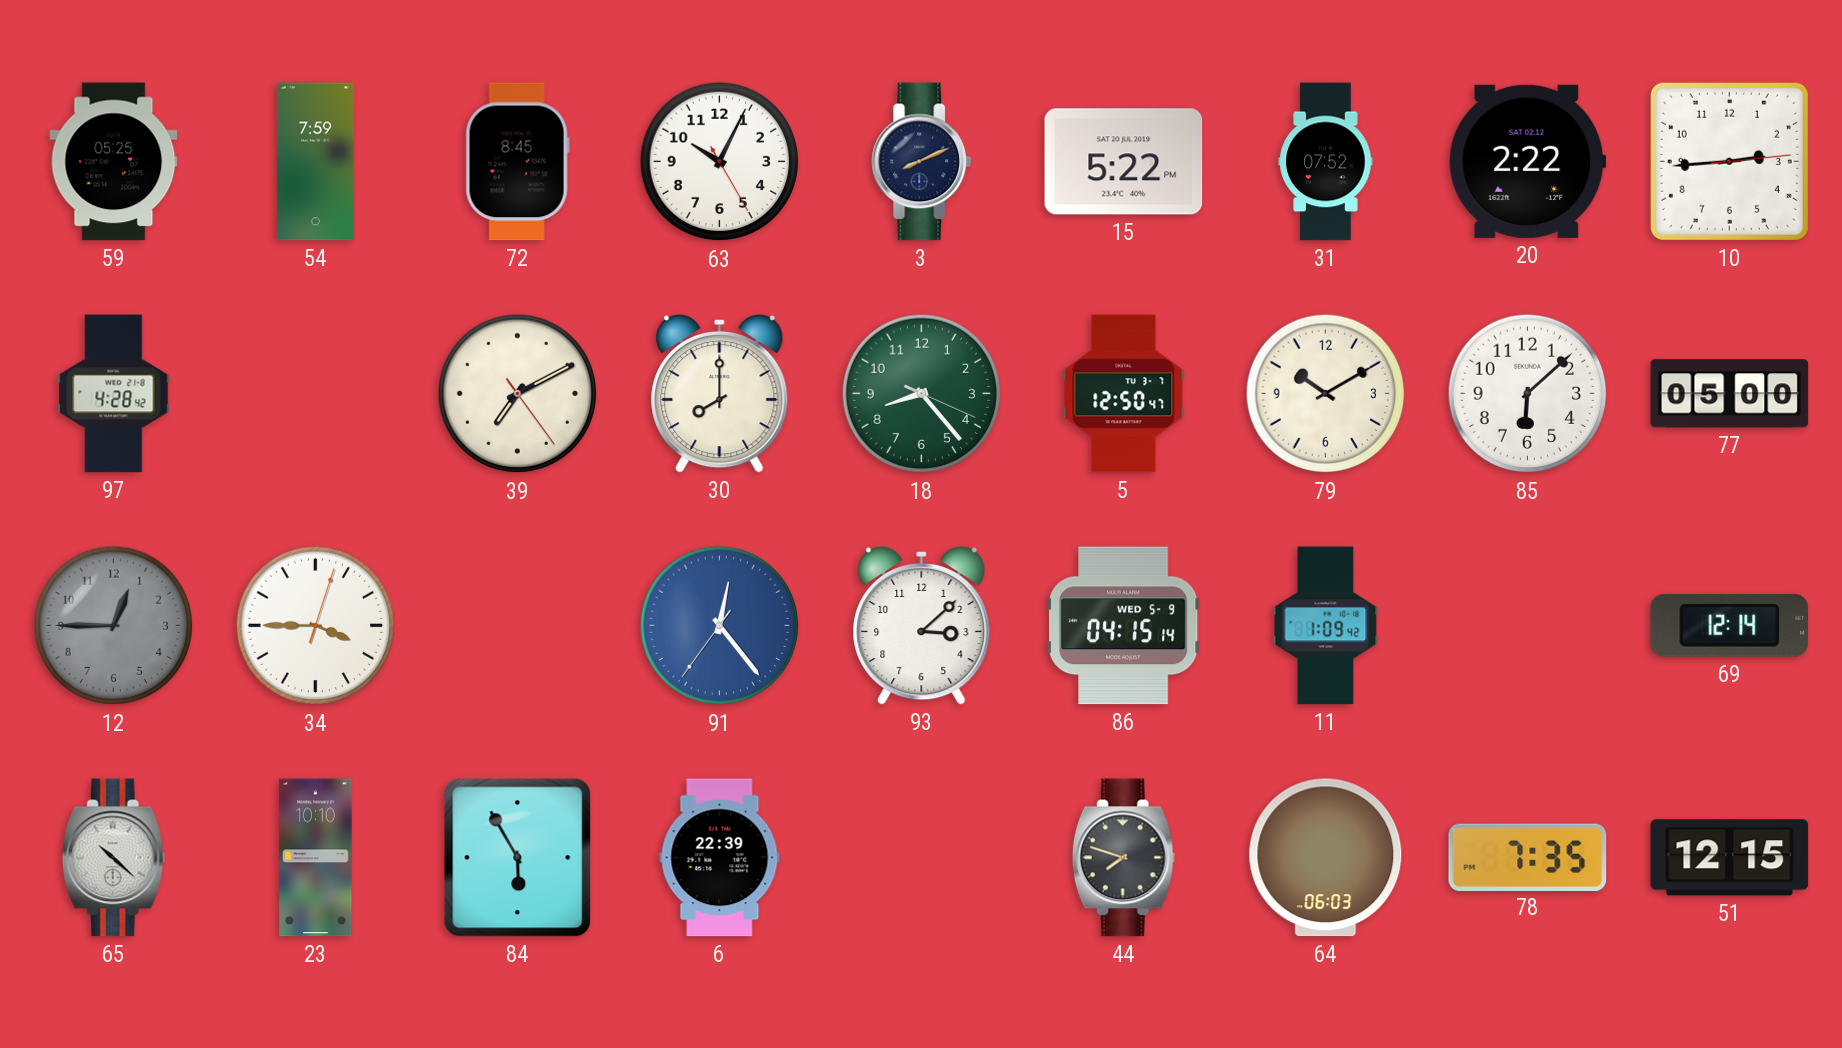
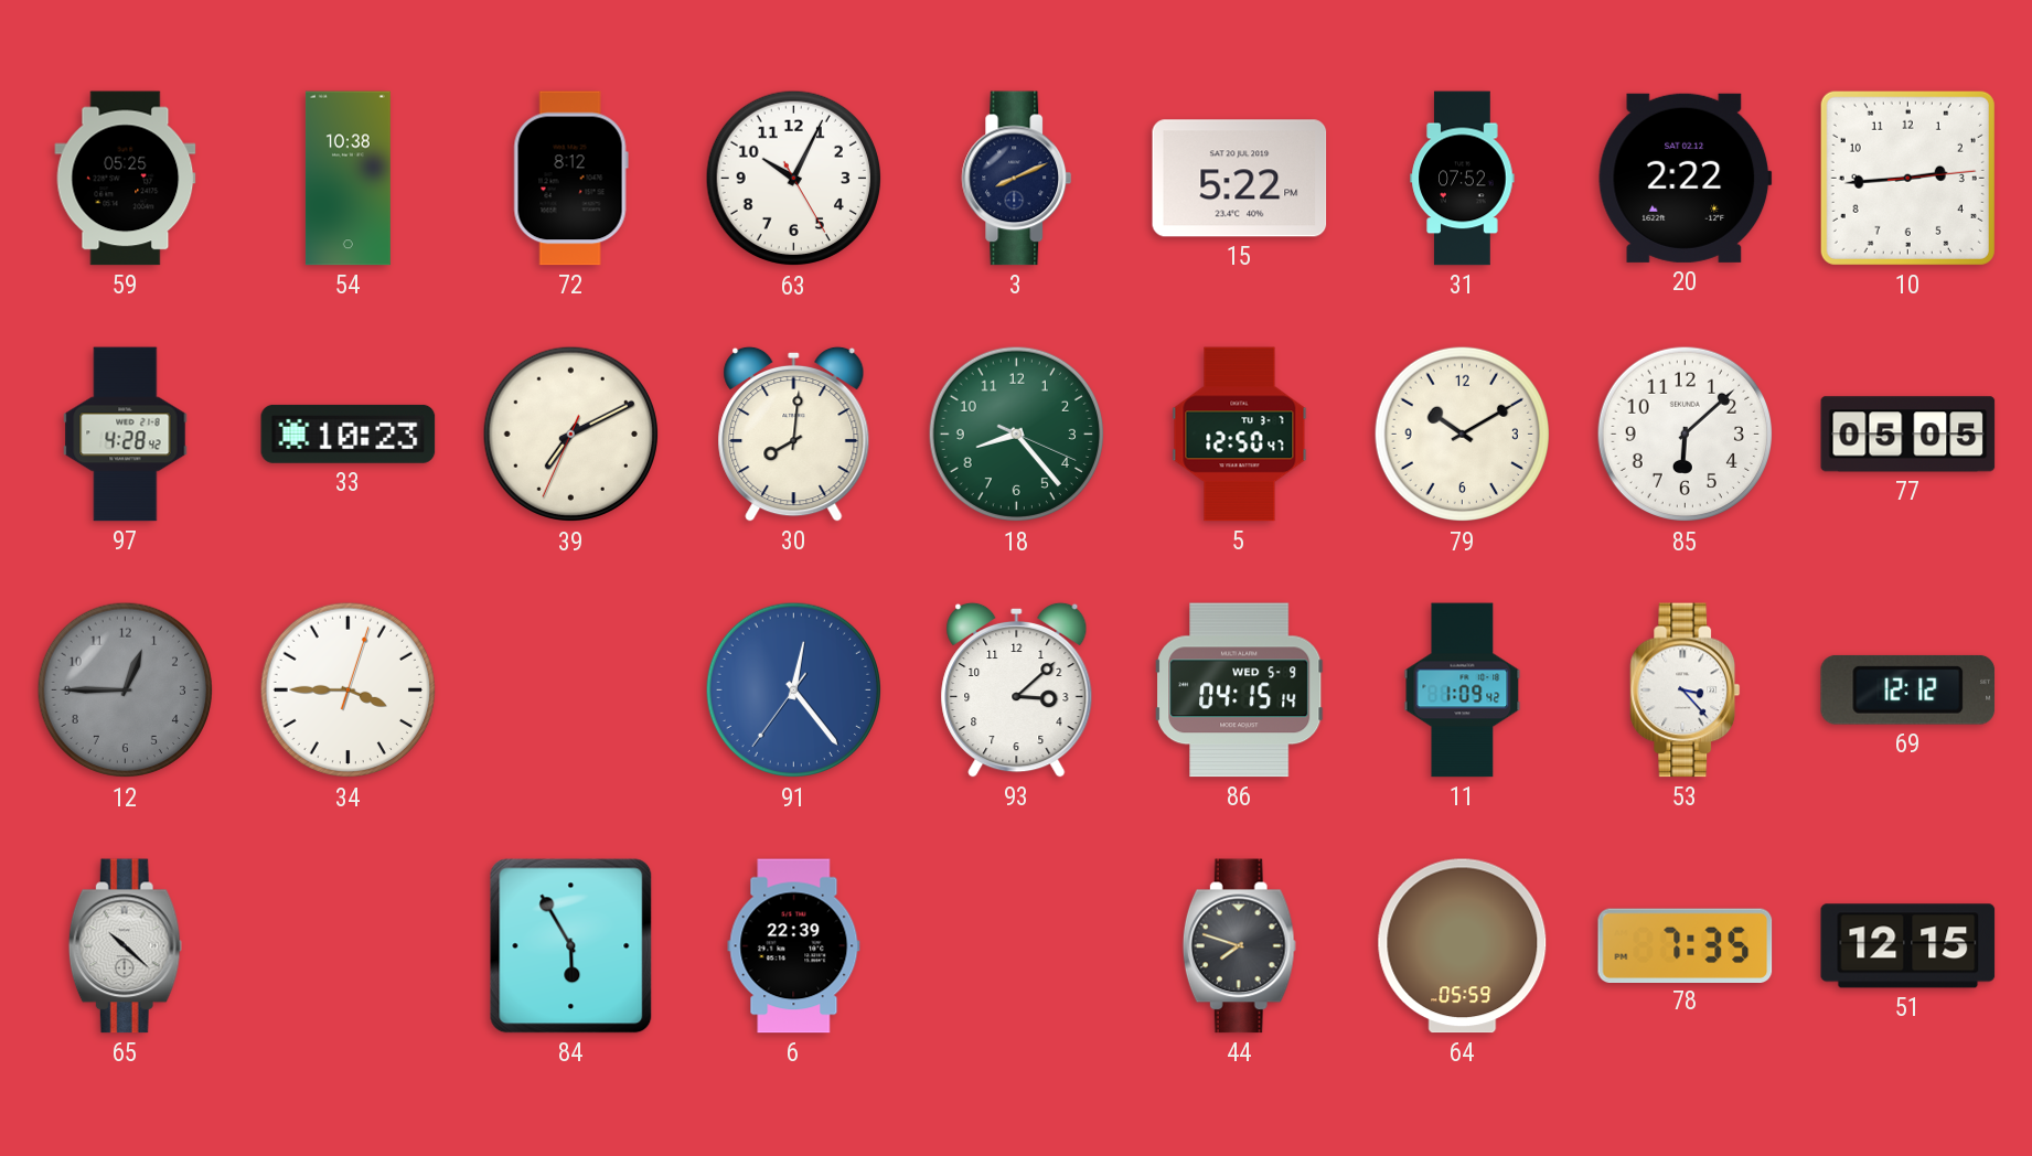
54: 7:59 -> 10:38 (347, 179)
72: 8:45 -> 8:12 (570, 179)
33: none -> 10:23 (349, 433)
39: 7:10:24 -> 7:10:34 (571, 435)
30: 8:00 -> 8:01 (794, 433)
77: 05:00 -> 05:05 (1908, 435)
53: none -> 3:23 (1686, 691)
69: 12:14 -> 12:12 (1908, 689)
23: 10:10 -> none (316, 858)
64: 06:03 -> 05:59 (1463, 946)
